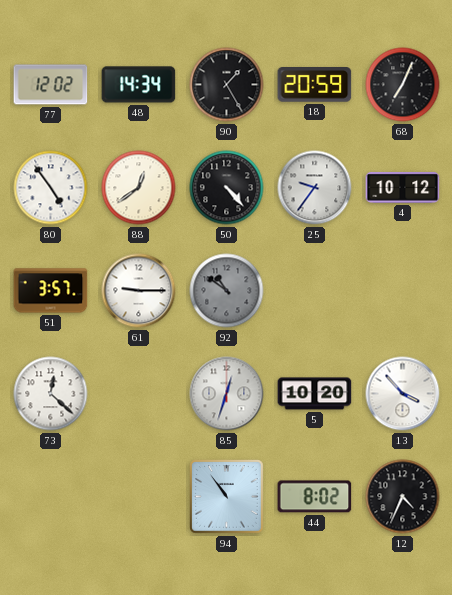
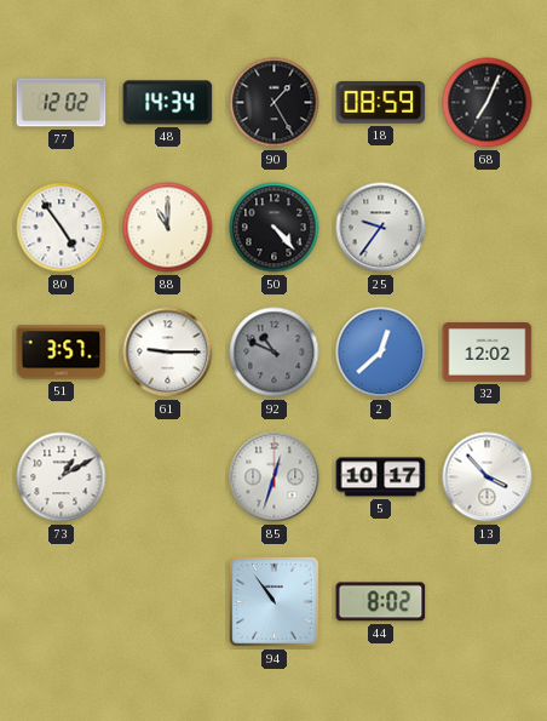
18: 20:59 -> 08:59 (381, 103)
88: 12:39 -> 11:00 (168, 228)
4: 10:12 -> none (403, 187)
92: 10:51 -> 10:49 (275, 353)
2: none -> 12:38 (381, 353)
32: none -> 12:02 (488, 353)
73: 12:22 -> 1:10 (62, 477)
5: 10:20 -> 10:17 (381, 477)
12: 4:34 -> none (403, 497)
